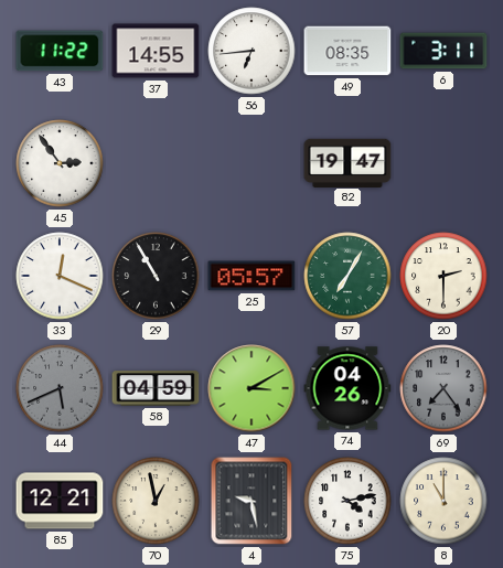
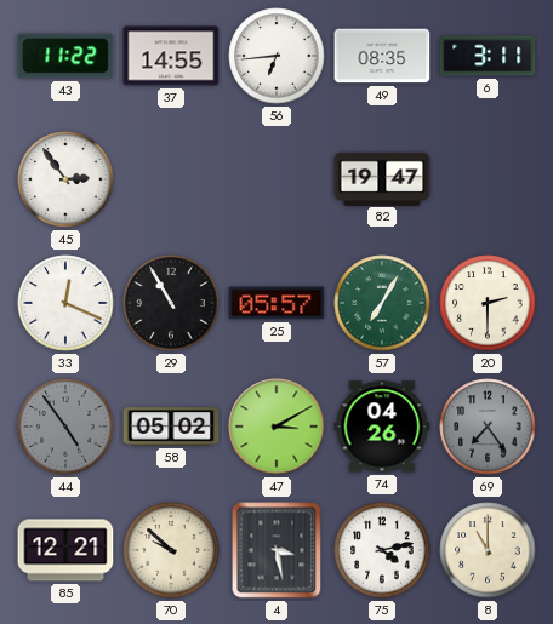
44: 5:41 -> 4:54 (65, 427)
58: 04:59 -> 05:02 (171, 427)
70: 12:58 -> 9:52 (171, 550)
4: 9:28 -> 3:28 (276, 550)
